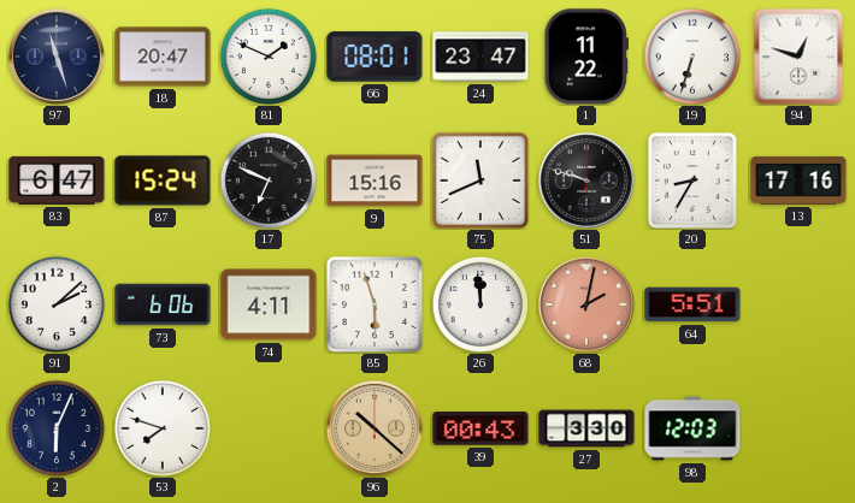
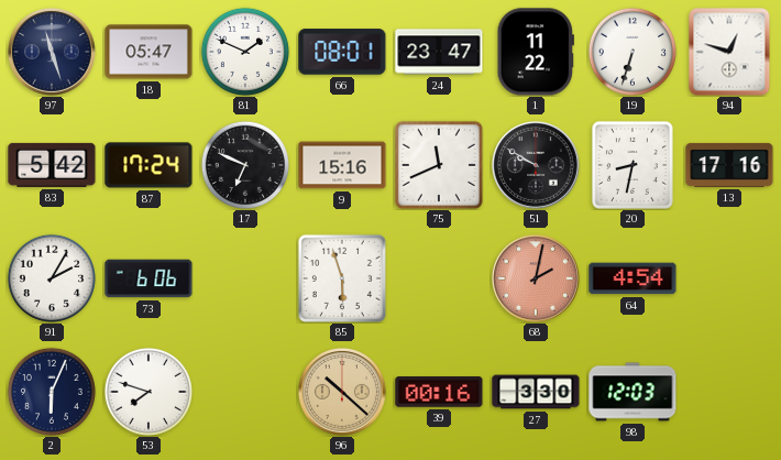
18: 20:47 -> 05:47 (148, 52)
83: 6:47 -> 5:42 (52, 165)
87: 15:24 -> 17:24 (148, 165)
51: 9:48 -> 9:50 (536, 165)
20: 8:35 -> 8:32 (632, 165)
91: 2:08 -> 2:05 (52, 278)
74: 4:11 -> none (269, 304)
26: 11:59 -> none (480, 304)
64: 5:51 -> 4:54 (632, 278)
39: 00:43 -> 00:16 (439, 392)
